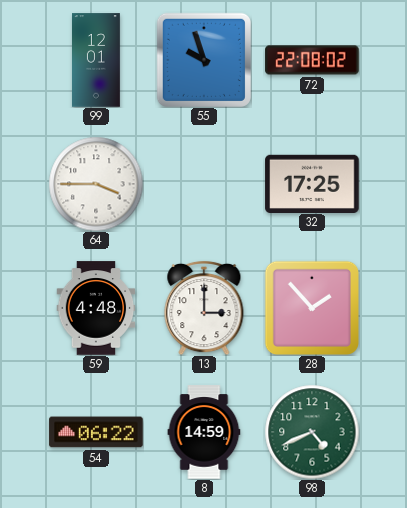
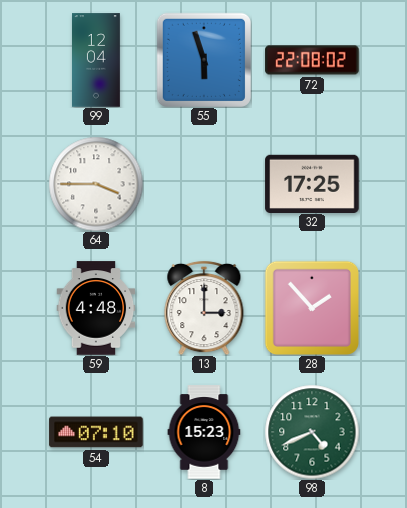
99: 12:01 -> 12:04 (97, 60)
55: 9:57 -> 5:57 (204, 60)
54: 06:22 -> 07:10 (96, 432)
8: 14:59 -> 15:23 (204, 432)
